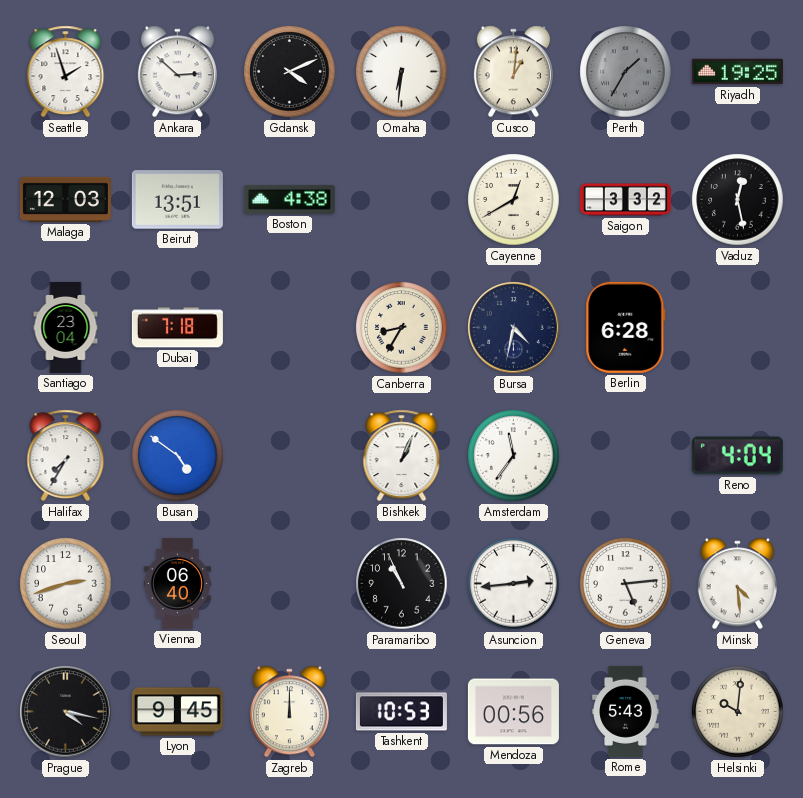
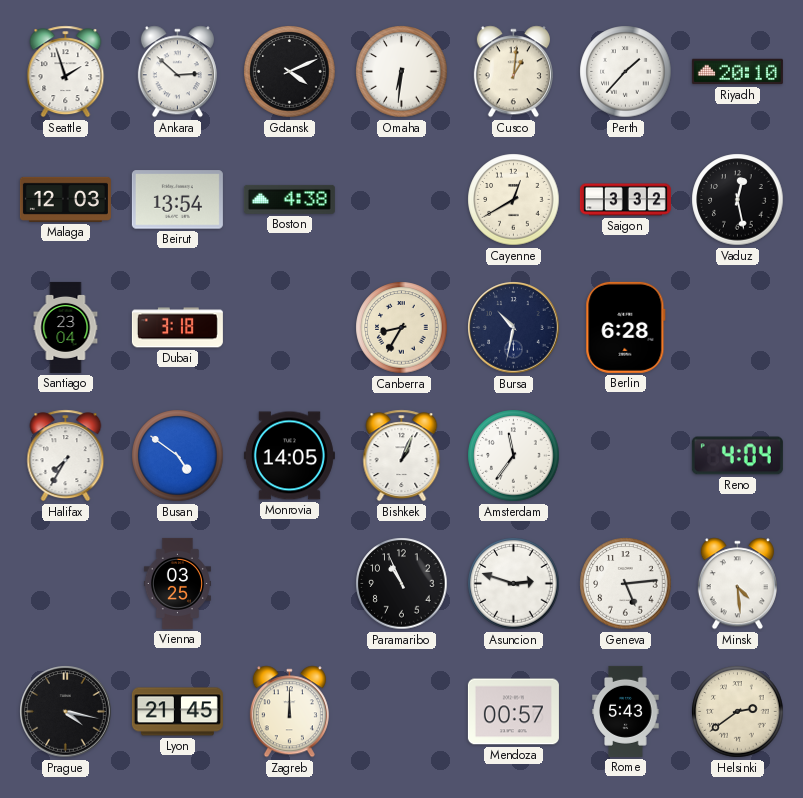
Perth: 1:35 -> 1:37 (626, 72)
Perth dial: grey -> white (626, 72)
Riyadh: 19:25 -> 20:10 (737, 72)
Beirut: 13:51 -> 13:54 (177, 200)
Dubai: 7:18 -> 3:18 (177, 328)
Bursa: 4:32 -> 10:32 (514, 328)
Monrovia: none -> 14:05 (289, 456)
Seoul: 2:42 -> none (66, 584)
Vienna: 06:40 -> 03:25 (177, 583)
Asuncion: 2:44 -> 2:48 (514, 584)
Lyon: 9:45 -> 21:45 (177, 712)
Tashkent: 10:53 -> none (401, 712)
Mendoza: 00:56 -> 00:57 (513, 712)
Helsinki: 10:01 -> 2:39 (738, 712)
